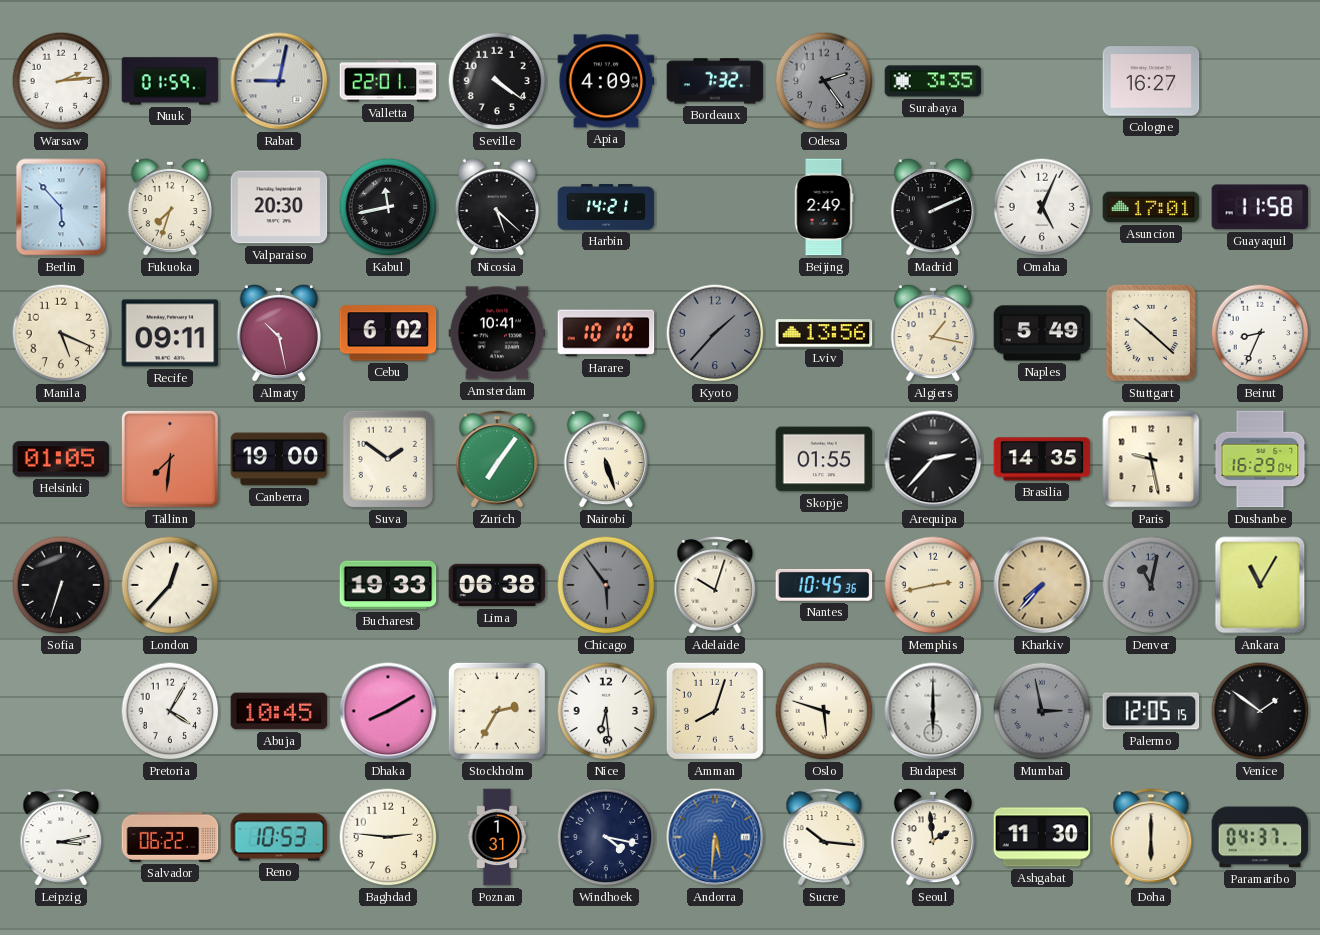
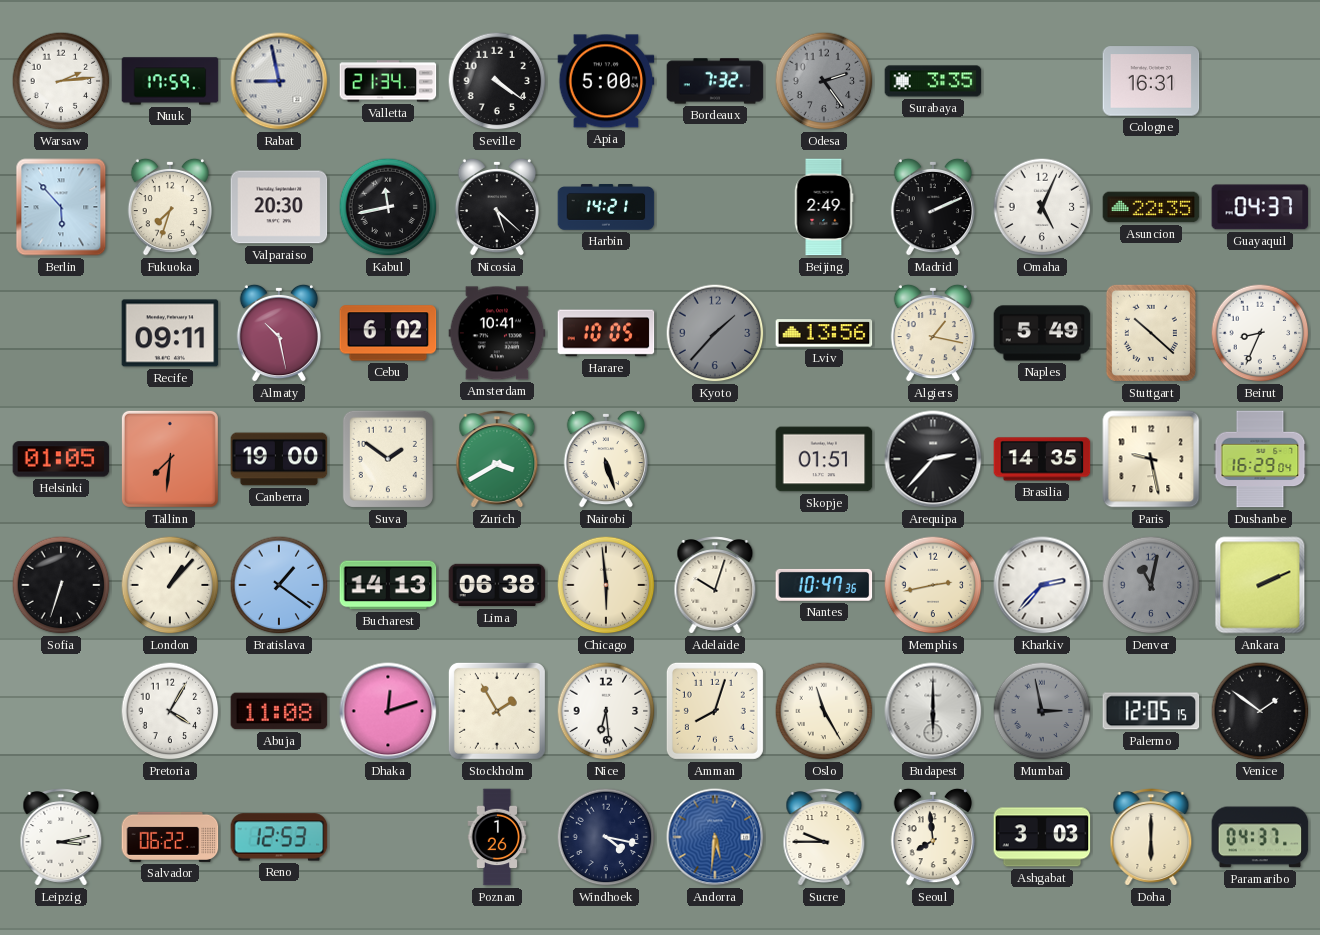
Nuuk: 01:59 -> 17:59 (170, 81)
Rabat: 9:02 -> 8:58 (279, 81)
Valletta: 22:01 -> 21:34 (388, 81)
Apia: 4:09 -> 5:00 (606, 81)
Cologne: 16:27 -> 16:31 (1151, 81)
Asuncion: 17:01 -> 22:35 (1151, 207)
Guayaquil: 11:58 -> 04:37 (1260, 207)
Manila: 5:19 -> none (61, 333)
Harare: 10:10 -> 10:05 (606, 333)
Zurich: 7:06 -> 3:40 (497, 459)
Skopje: 01:55 -> 01:51 (824, 459)
London: 12:37 -> 1:07 (170, 585)
Bratislava: none -> 1:21 (279, 585)
Bucharest: 19:33 -> 14:13 (388, 585)
Chicago: 5:54 -> 5:59 (606, 585)
Chicago dial: grey -> cream (606, 585)
Nantes: 10:45 -> 10:47 (824, 585)
Kharkiv: 7:37 -> 2:37 (1042, 585)
Kharkiv dial: champagne -> white (1042, 585)
Ankara: 11:05 -> 2:11 (1260, 585)
Abuja: 10:45 -> 11:08 (279, 711)
Dhaka: 8:10 -> 12:12 (388, 711)
Stockholm: 2:35 -> 1:55 (497, 711)
Oslo: 5:48 -> 11:25 (824, 711)
Reno: 10:53 -> 12:53 (279, 837)
Baghdad: 2:46 -> none (388, 837)
Poznan: 1:31 -> 1:26 (497, 837)
Sucre: 10:16 -> 9:45 (824, 837)
Seoul: 1:59 -> 7:59 (933, 837)
Ashgabat: 11:30 -> 3:03 (1042, 837)
